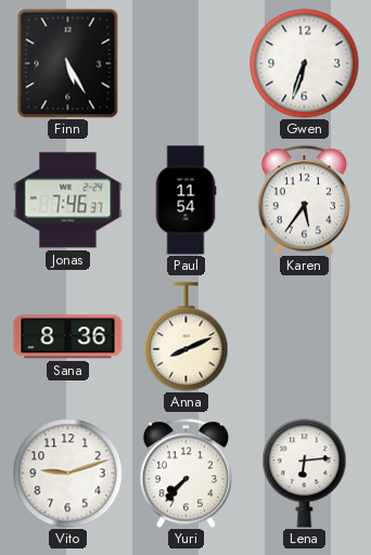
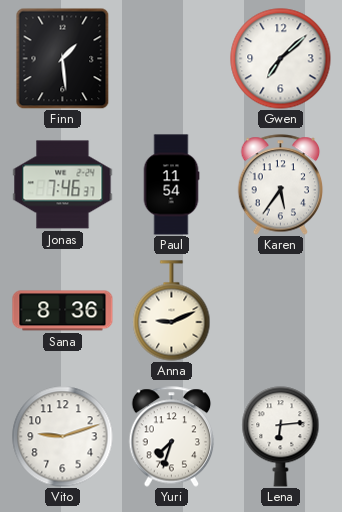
Finn: 5:25 -> 1:29 (63, 58)
Gwen: 6:33 -> 7:08 (281, 59)
Anna: 8:11 -> 9:11 (172, 311)
Yuri: 7:37 -> 7:33 (172, 437)
